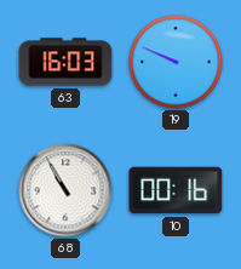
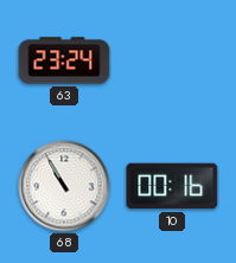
63: 16:03 -> 23:24 (64, 60)
19: 9:49 -> none (176, 62)
